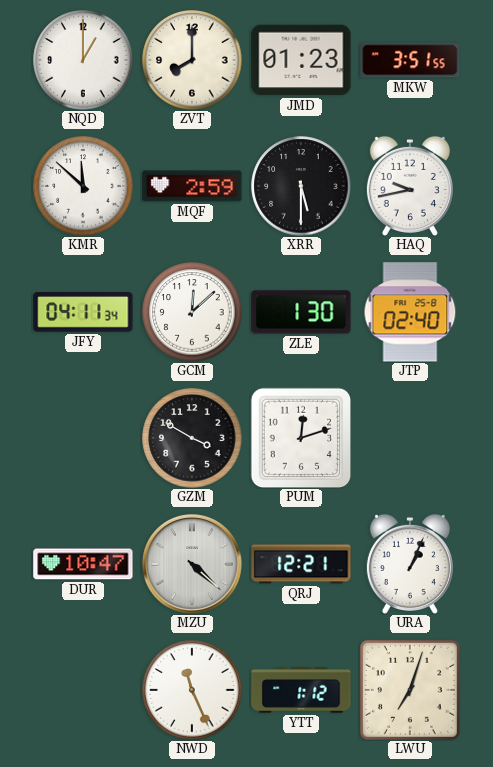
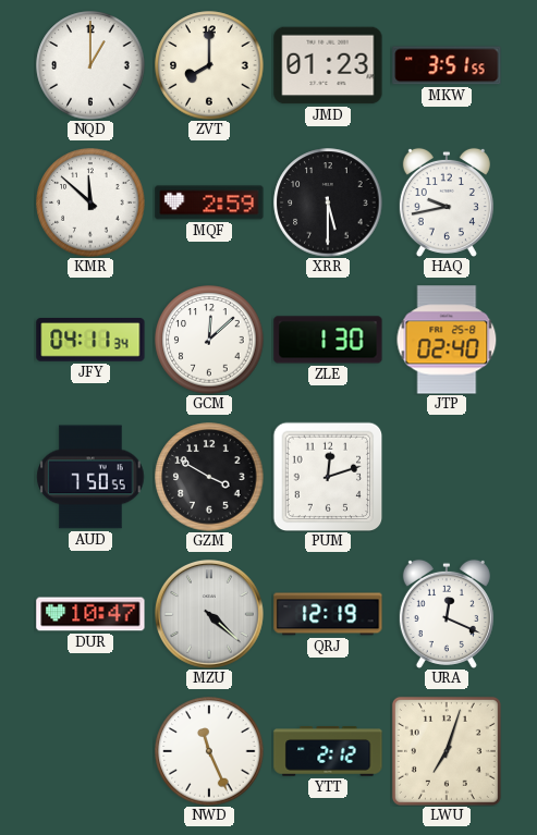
AUD: none -> 7:50 (90, 477)
QRJ: 12:21 -> 12:19 (328, 614)
URA: 1:04 -> 12:19 (447, 614)
YTT: 1:12 -> 2:12 (328, 751)
